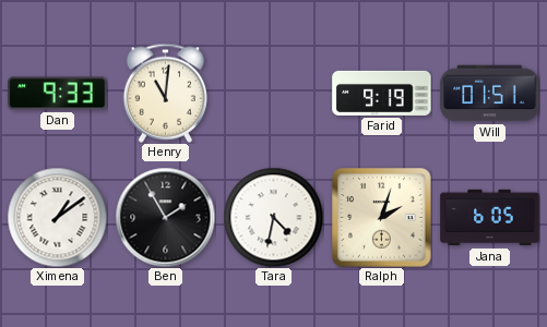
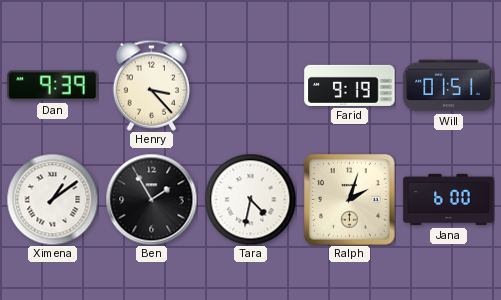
Dan: 9:33 -> 9:39 (53, 86)
Henry: 11:01 -> 3:23 (151, 85)
Jana: 6:05 -> 6:00 (449, 200)
